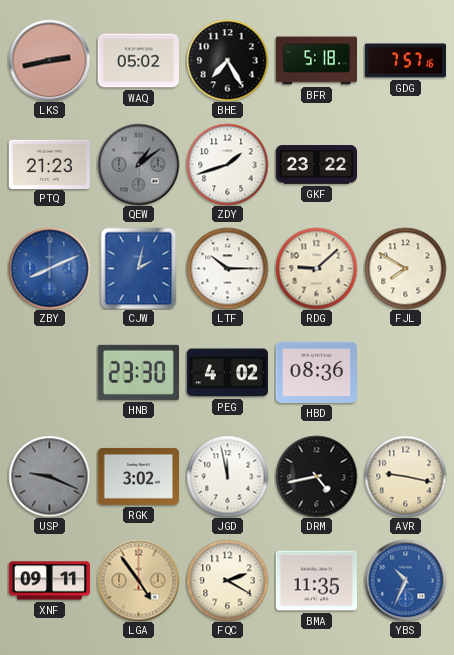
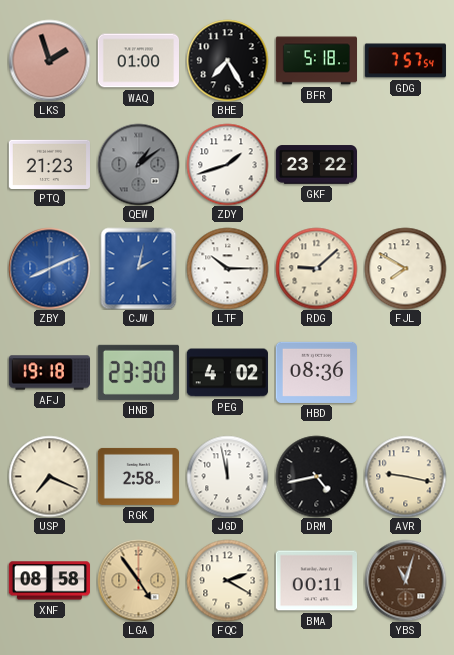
LKS: 2:43 -> 1:57 (49, 60)
WAQ: 05:02 -> 01:00 (138, 61)
GDG: 7:57:16 -> 7:57:54 (405, 61)
AFJ: none -> 19:18 (49, 373)
USP: 9:19 -> 7:19 (49, 476)
USP dial: grey -> cream (49, 476)
RGK: 3:02 -> 2:58 (138, 476)
XNF: 09:11 -> 08:58 (49, 581)
BMA: 11:35 -> 00:11 (316, 581)
YBS: 10:34 -> 11:03 (405, 580)
YBS dial: blue -> brown (405, 580)
